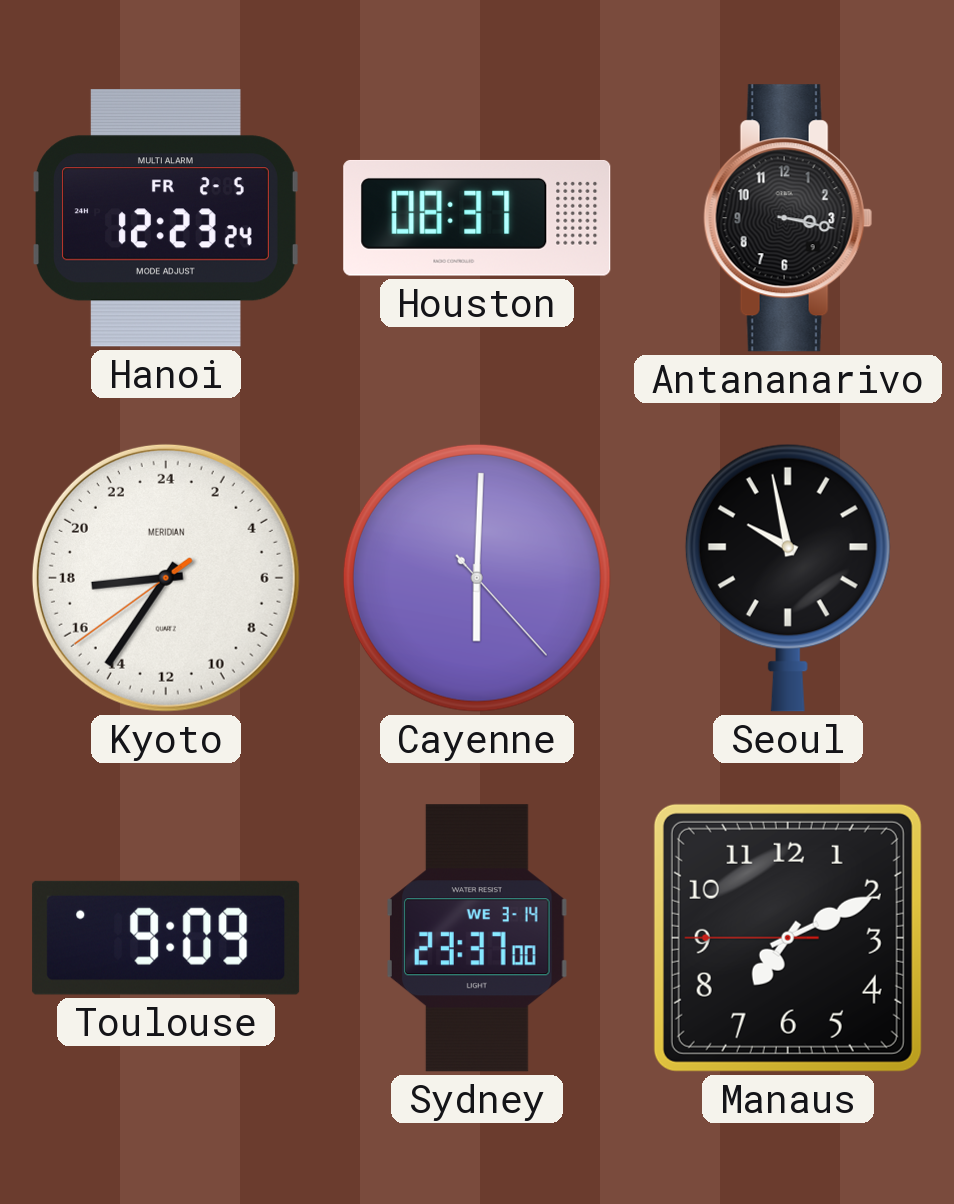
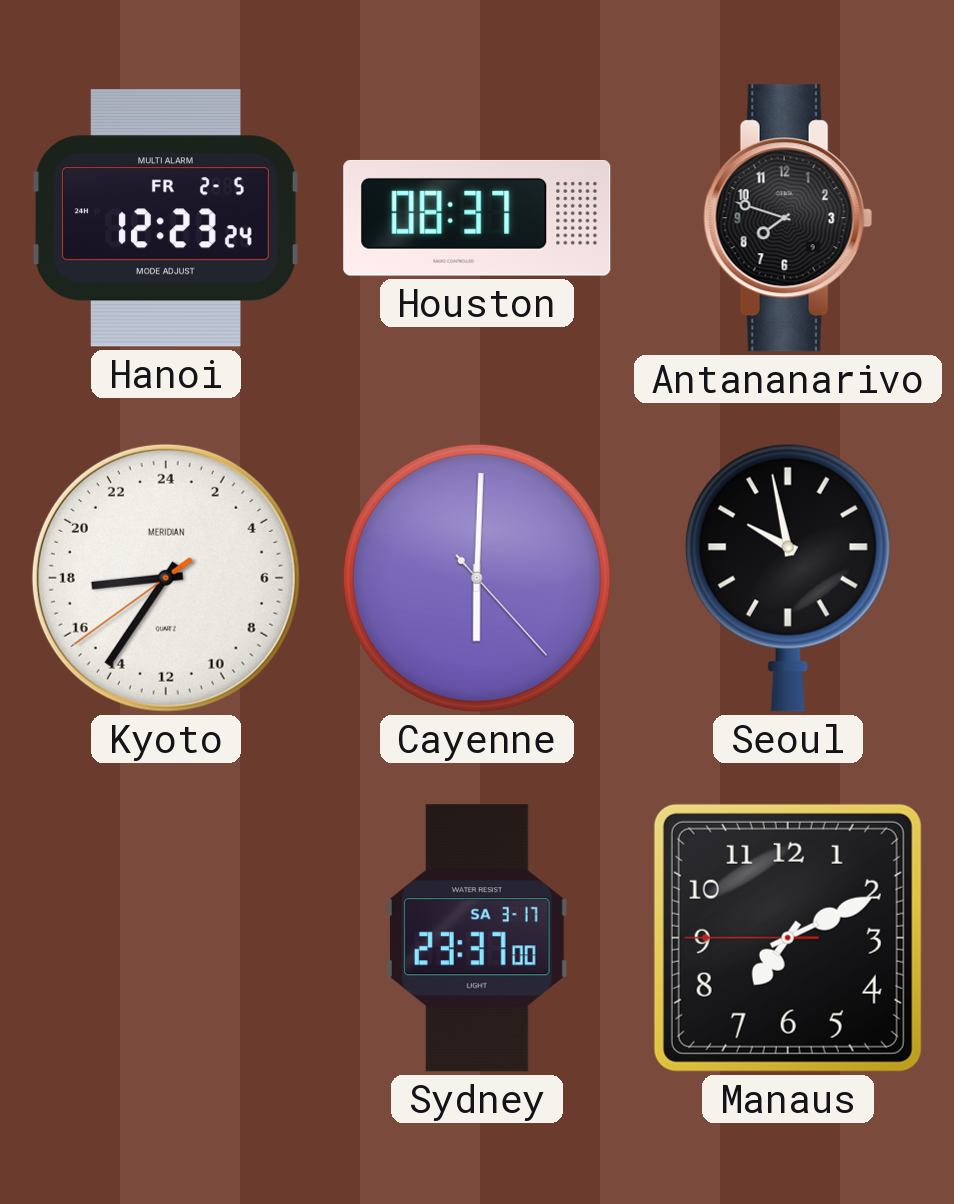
Antananarivo: 3:17 -> 7:48 (788, 218)
Toulouse: 9:09 -> none (166, 938)
Sydney date: WE 3-14 -> SA 3-17 (478, 938)
